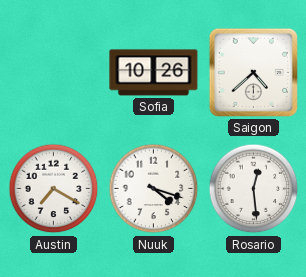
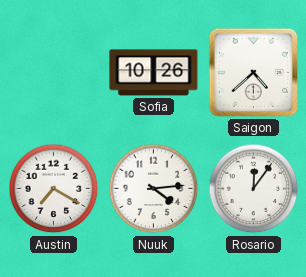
Nuuk: 4:18 -> 4:14 (154, 189)
Rosario: 12:29 -> 12:06 (254, 189)
